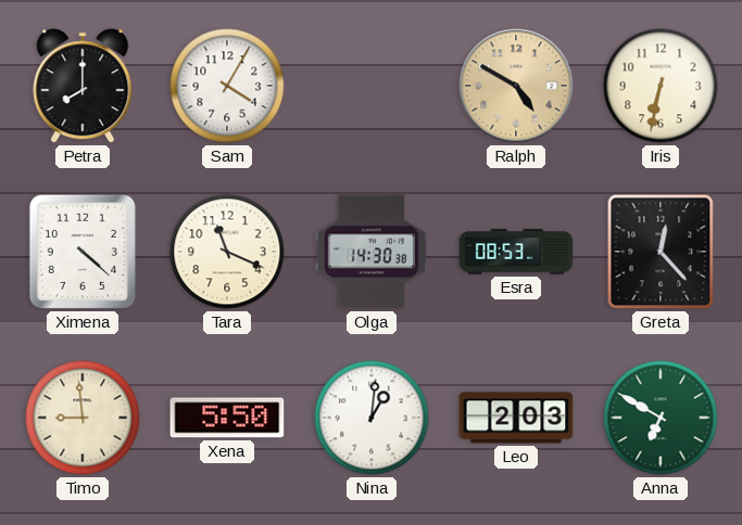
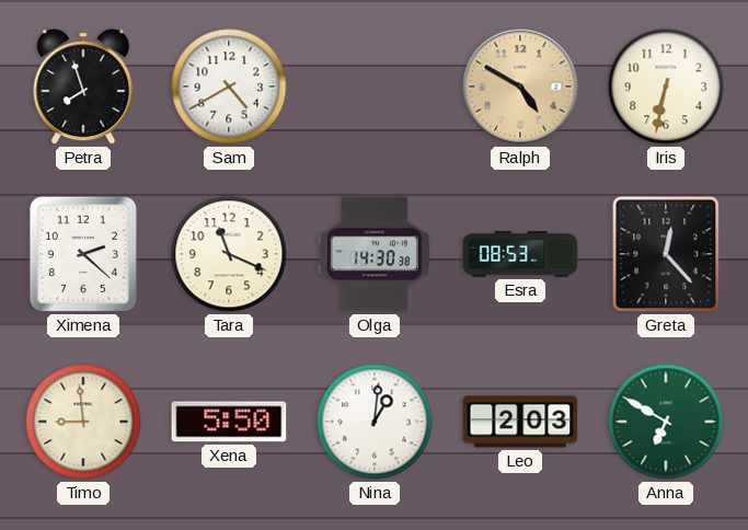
Petra: 8:00 -> 7:57 (83, 87)
Sam: 4:05 -> 4:40 (229, 87)
Ximena: 4:22 -> 2:22 (83, 254)
